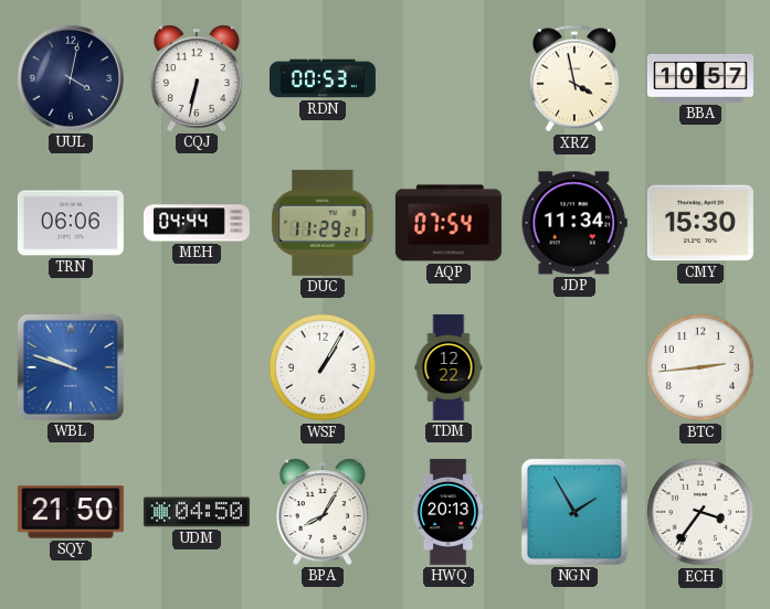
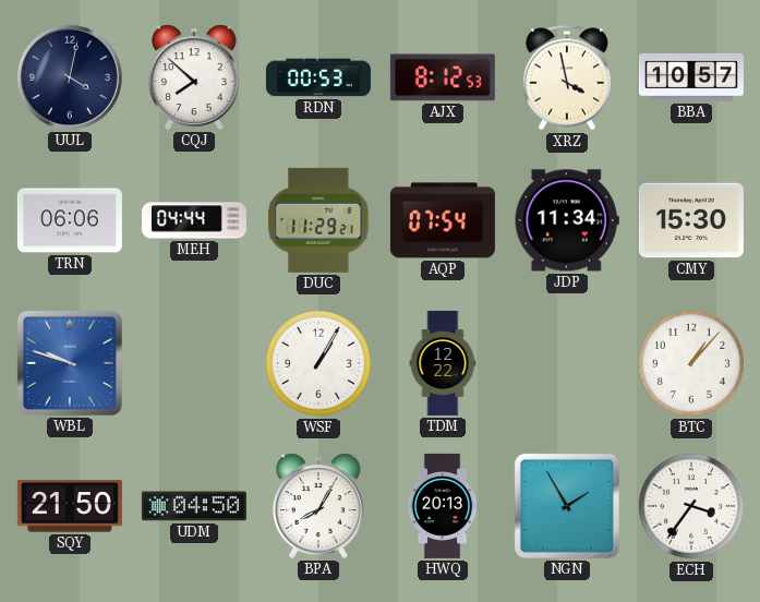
CQJ: 6:32 -> 7:52 (195, 77)
AJX: none -> 8:12 (443, 77)
BTC: 2:44 -> 1:07 (691, 363)
